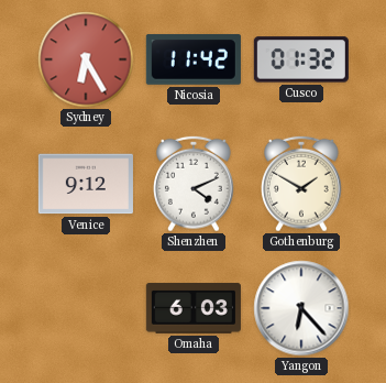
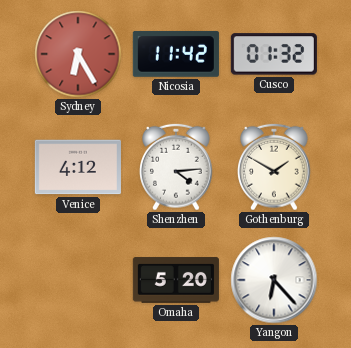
Venice: 9:12 -> 4:12 (78, 167)
Shenzhen: 4:11 -> 4:14 (177, 167)
Omaha: 6:03 -> 5:20 (176, 280)
